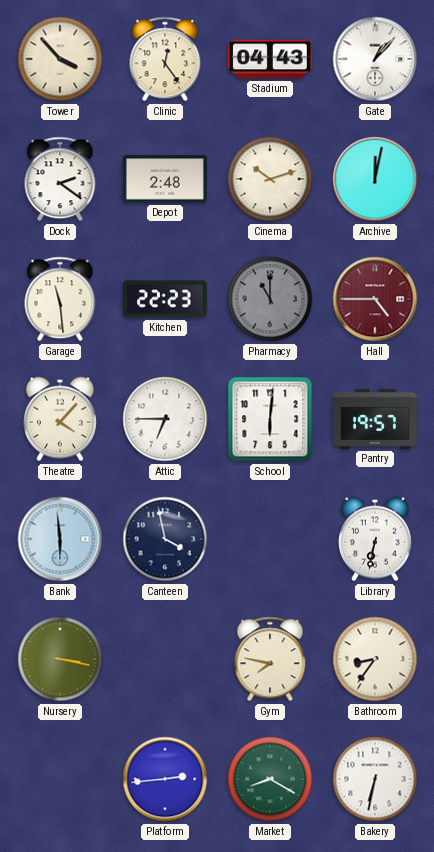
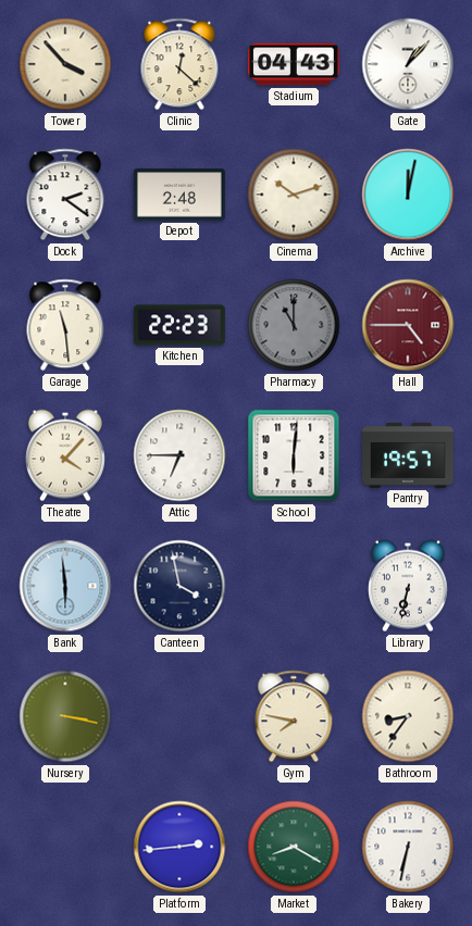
Clinic: 12:24 -> 12:22 (179, 64)
